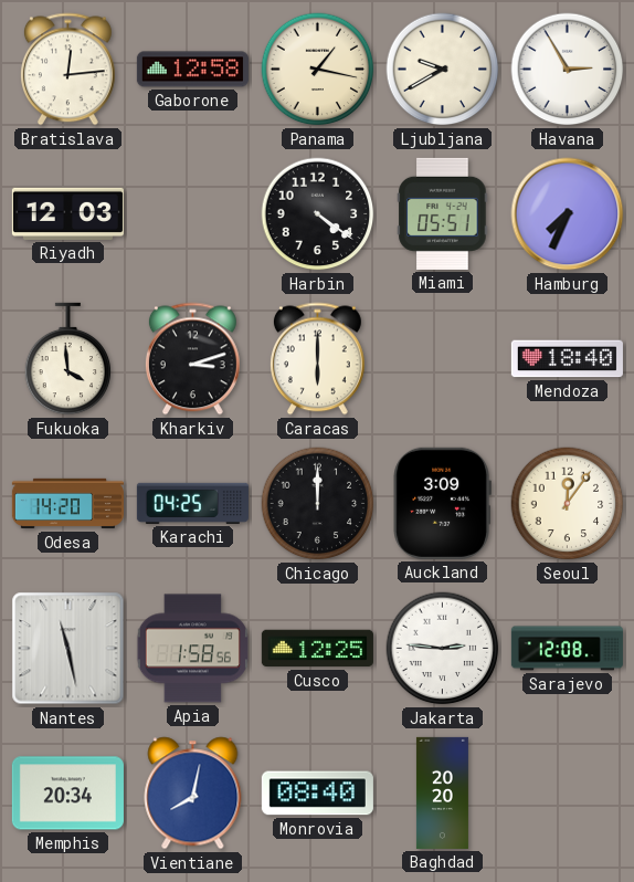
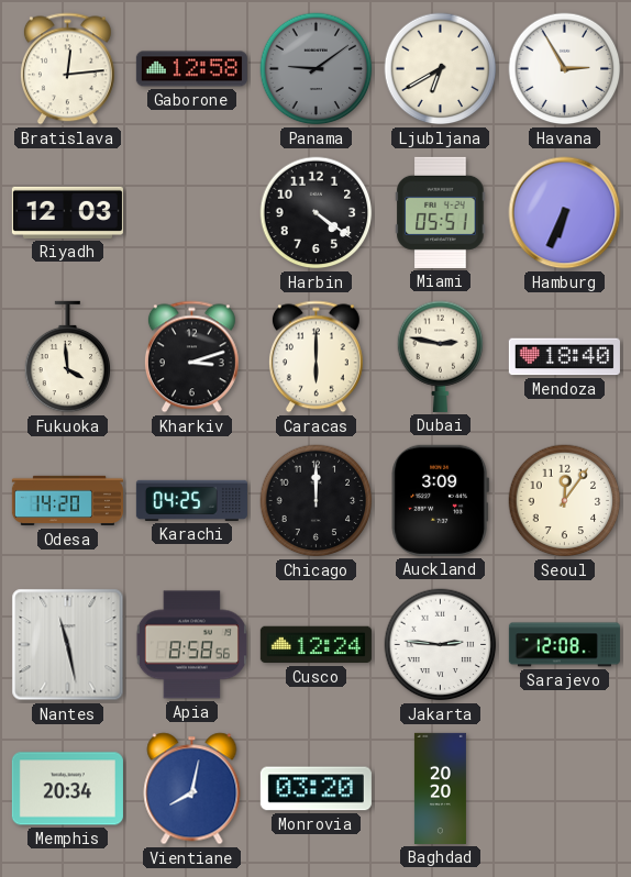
Panama: 1:17 -> 9:09 (317, 69)
Panama dial: cream -> grey (317, 69)
Ljubljana: 9:40 -> 6:40 (441, 69)
Hamburg: 7:34 -> 6:34 (565, 213)
Dubai: none -> 2:47 (441, 356)
Apia: 1:58 -> 8:58 (191, 645)
Cusco: 12:25 -> 12:24 (315, 645)
Monrovia: 08:40 -> 03:20 (315, 789)
